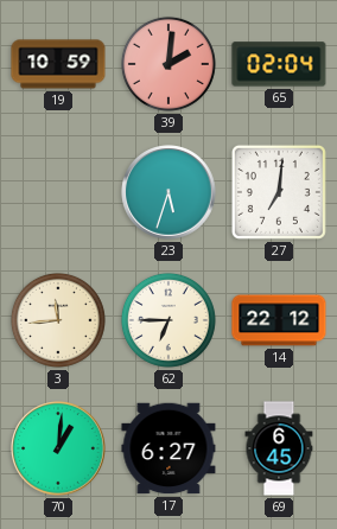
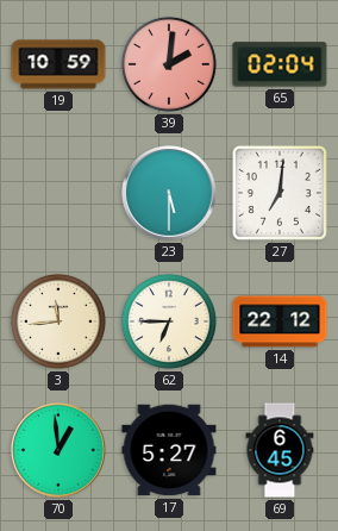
23: 5:33 -> 5:30 (169, 193)
70: 1:01 -> 12:59 (58, 450)
17: 6:27 -> 5:27 (169, 450)
